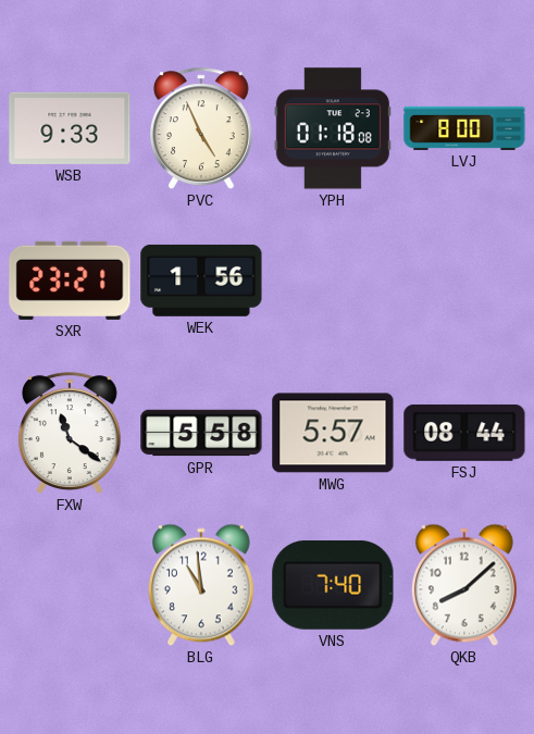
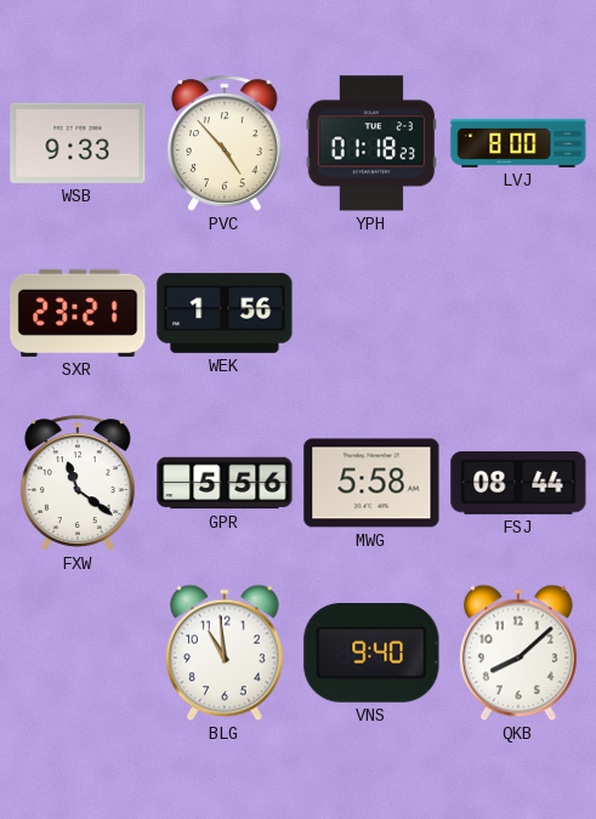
PVC: 4:56 -> 4:53 (225, 143)
YPH: 01:18:08 -> 01:18:23 (371, 143)
GPR: 5:58 -> 5:56 (225, 483)
MWG: 5:57 -> 5:58 (371, 483)
VNS: 7:40 -> 9:40 (371, 653)
